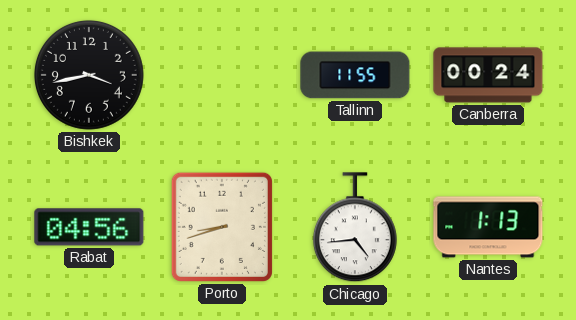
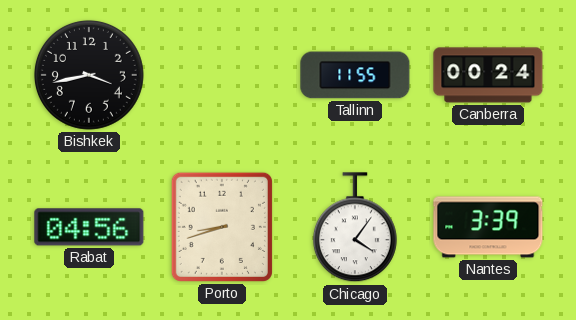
Chicago: 4:44 -> 4:06 (355, 228)
Nantes: 1:13 -> 3:39 (488, 227)
